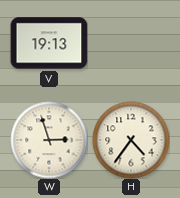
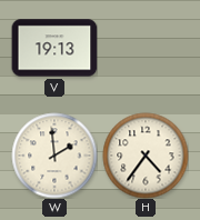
W: 2:57 -> 1:59 (54, 156)
